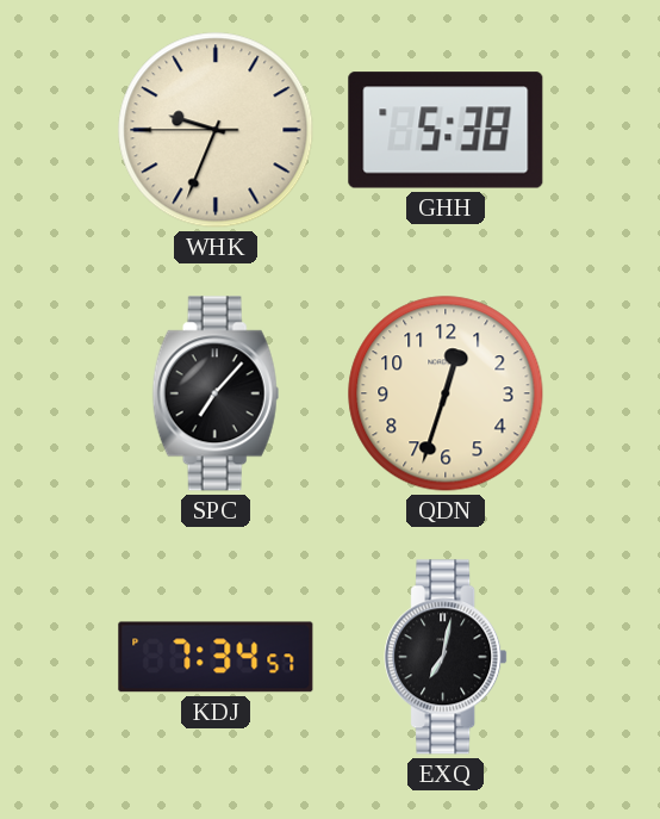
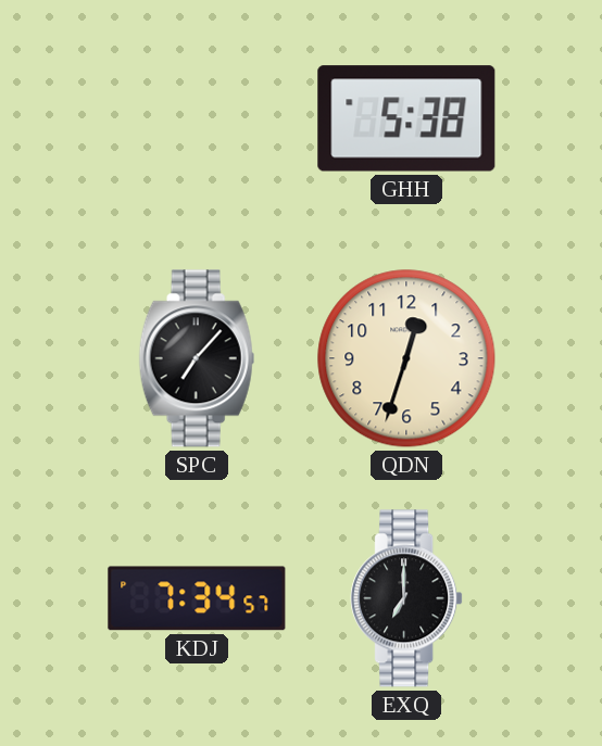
WHK: 9:33 -> none (216, 130)
EXQ: 7:02 -> 7:00 (406, 598)
